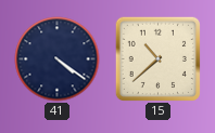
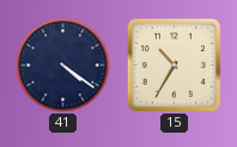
15: 10:38 -> 10:35 (174, 65)
